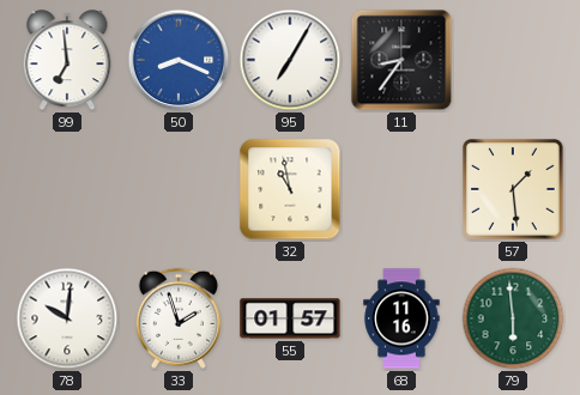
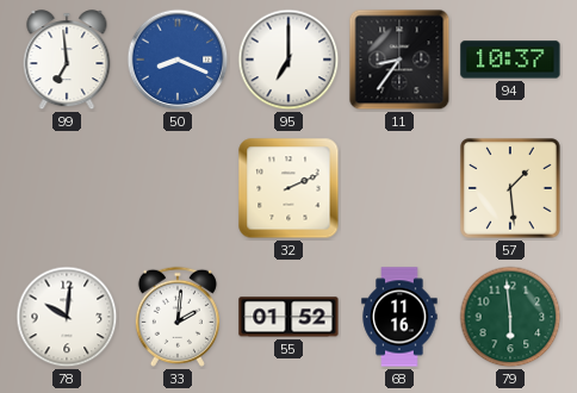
95: 7:05 -> 7:00 (288, 60)
94: none -> 10:37 (510, 60)
32: 10:58 -> 2:11 (288, 188)
33: 1:57 -> 2:01 (178, 317)
55: 01:57 -> 01:52 (288, 317)
